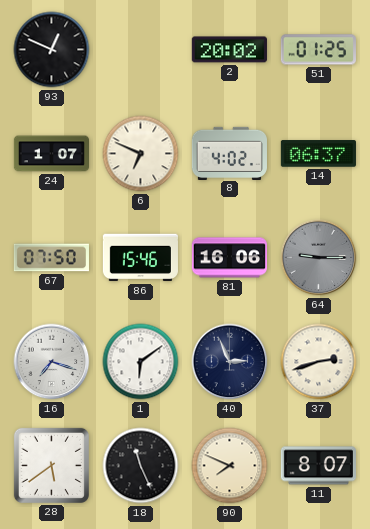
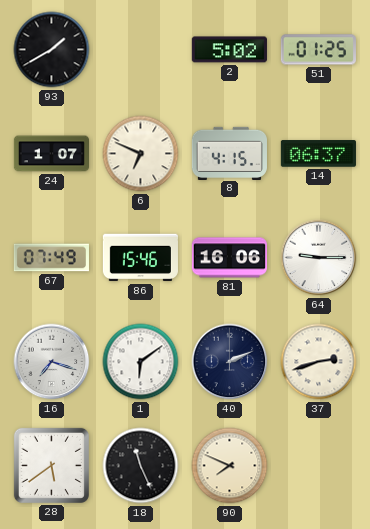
93: 12:49 -> 1:40 (52, 50)
2: 20:02 -> 5:02 (229, 50)
8: 4:02 -> 4:15 (229, 153)
67: 07:50 -> 07:49 (51, 258)
64 dial: grey -> white (319, 258)
40: 2:56 -> 2:11 (230, 362)
11: 8:07 -> none (318, 466)
